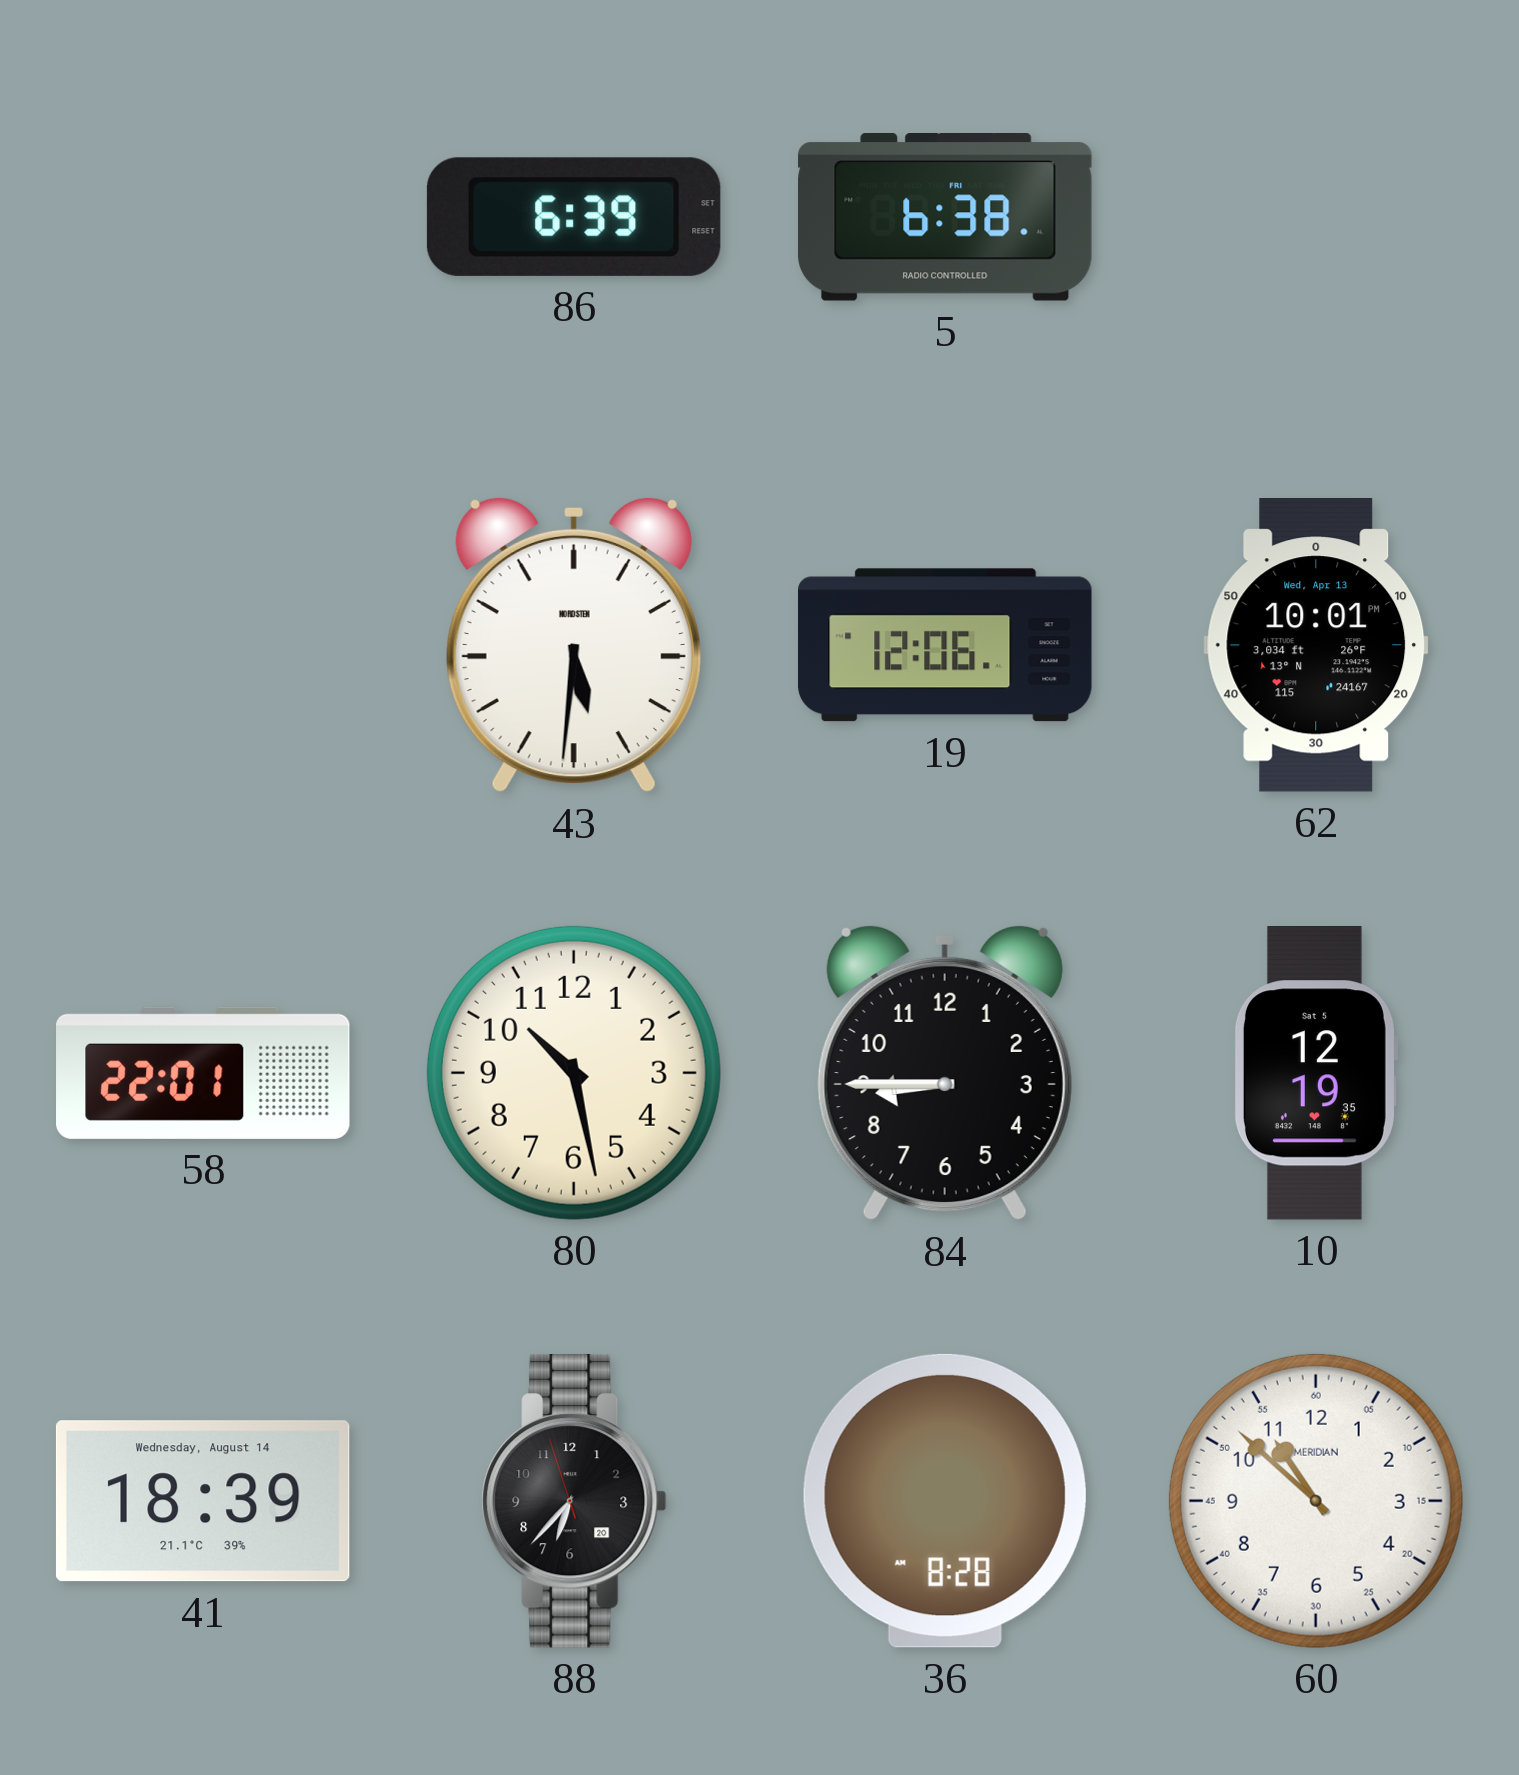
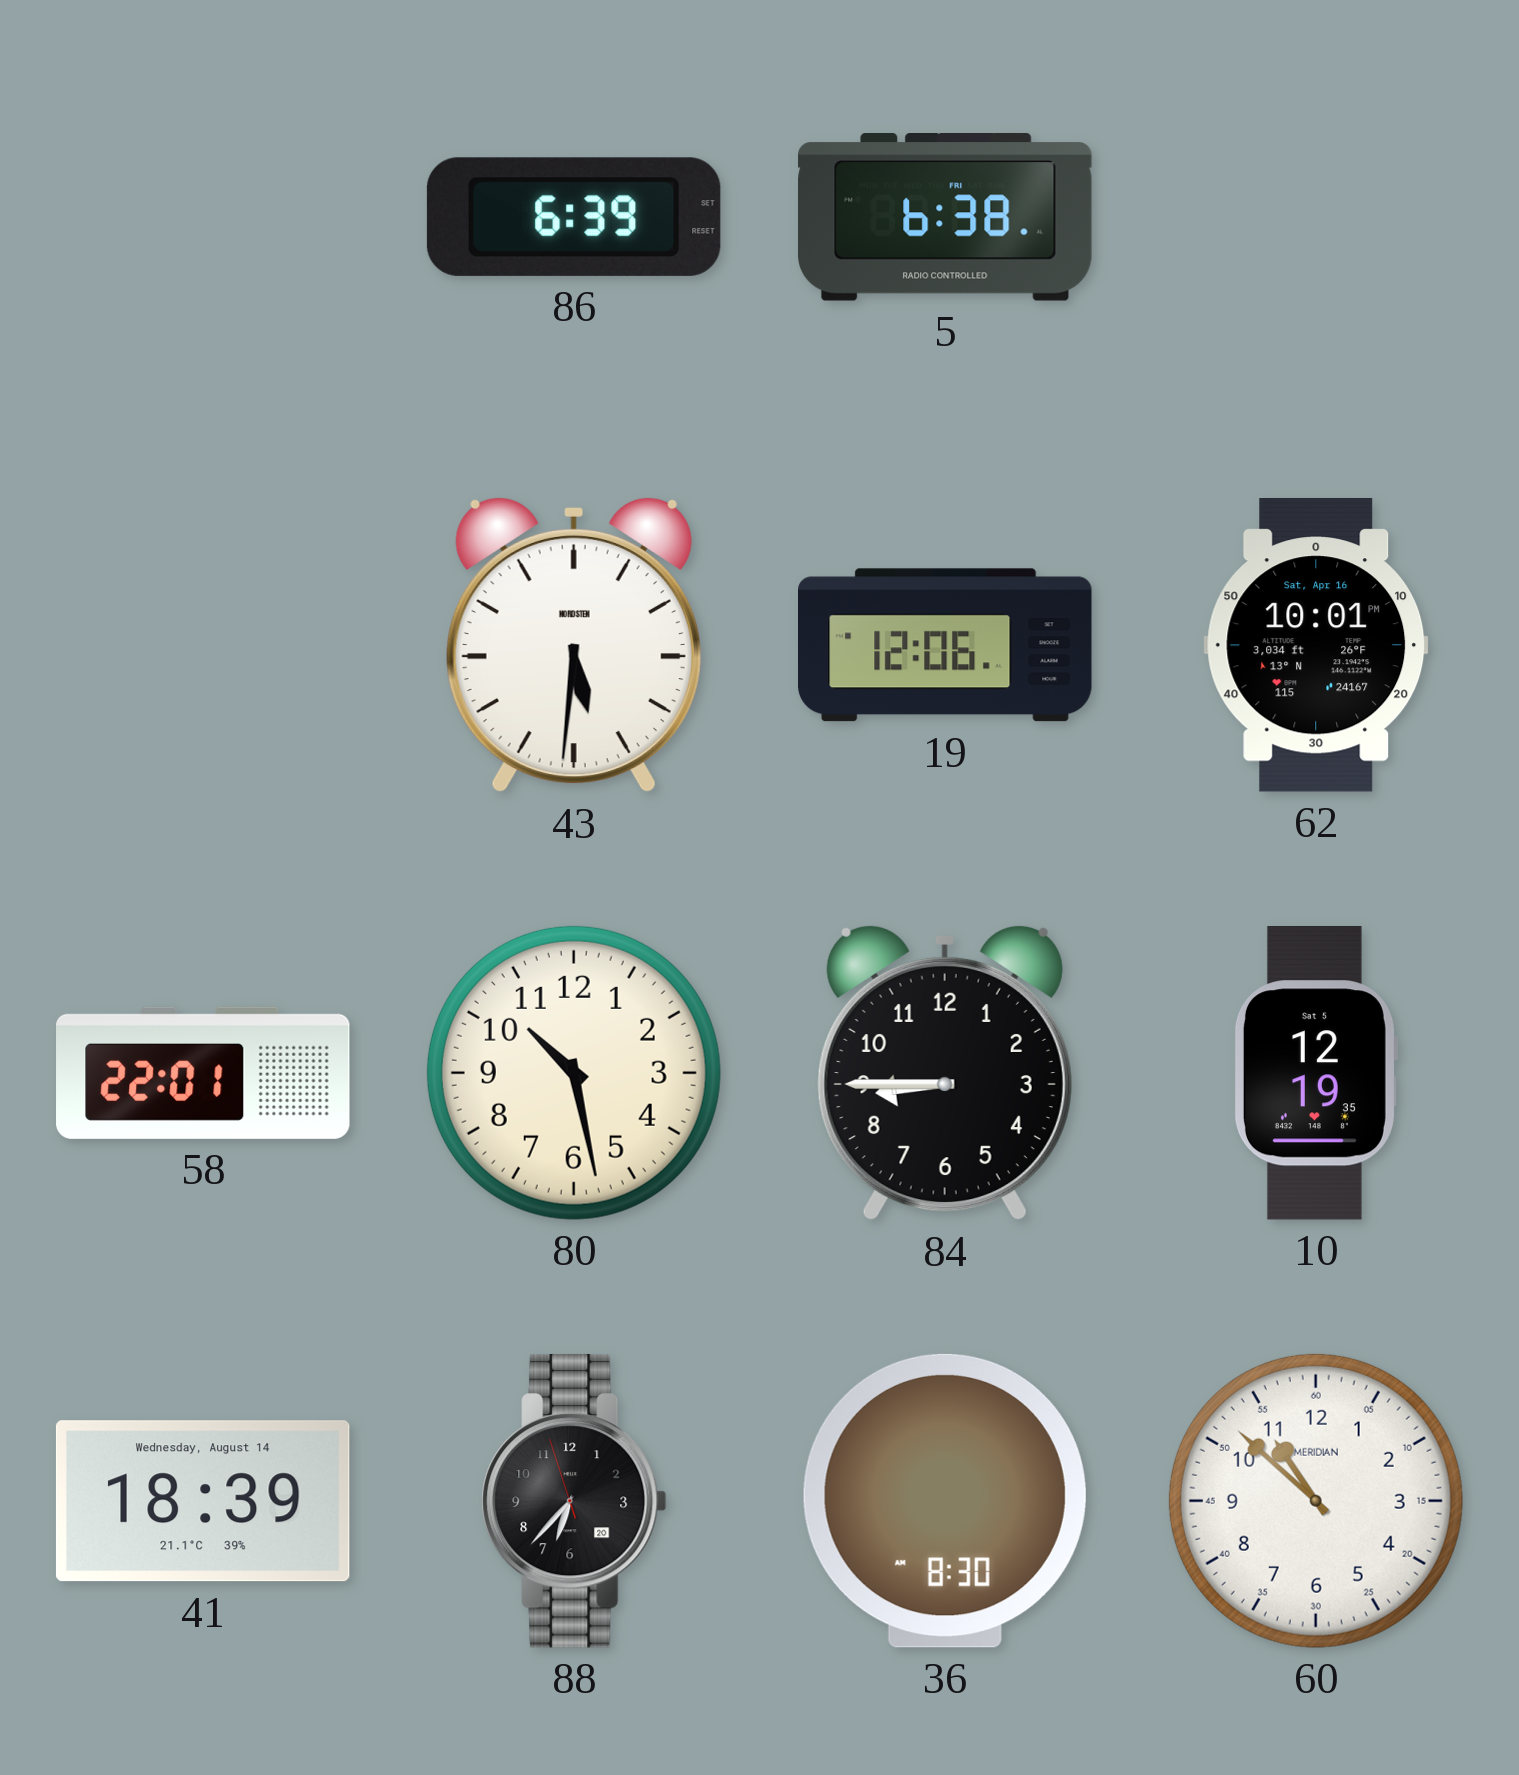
62 date: Wed, Apr 13 -> Sat, Apr 16 (1316, 646)
36: 8:28 -> 8:30 (945, 1501)
